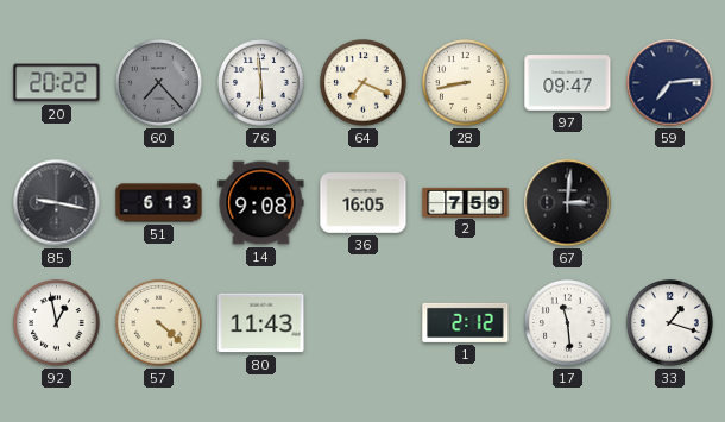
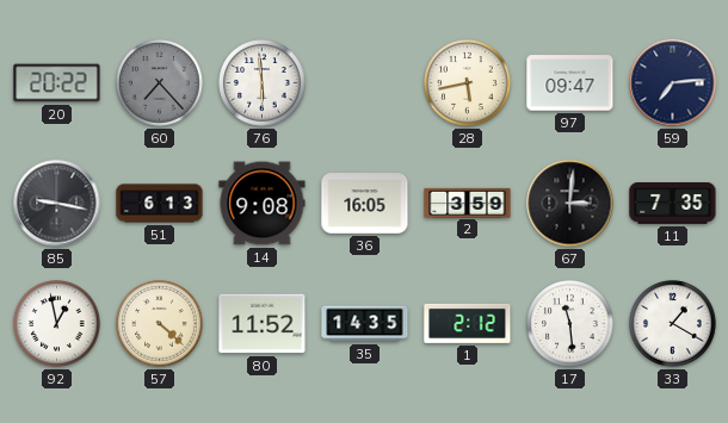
64: 7:19 -> none (364, 83)
28: 8:43 -> 5:43 (468, 83)
2: 7:59 -> 3:59 (468, 203)
11: none -> 7:35 (673, 204)
80: 11:43 -> 11:52 (263, 324)
35: none -> 14:35 (365, 324)
33: 1:18 -> 1:20 (673, 324)
